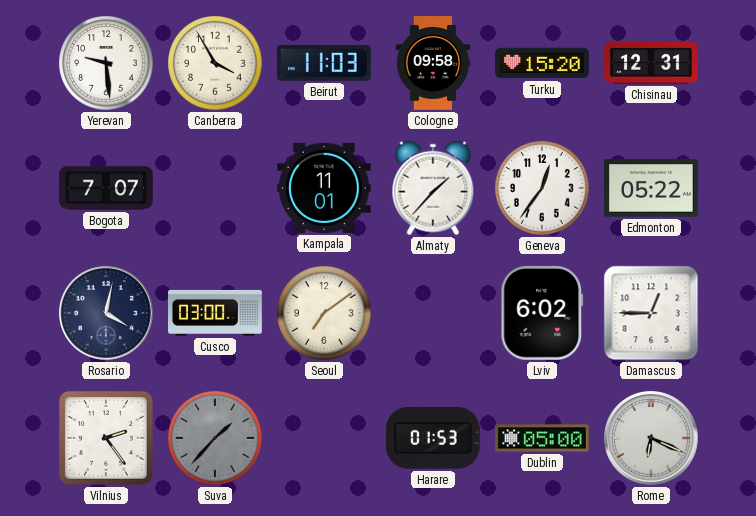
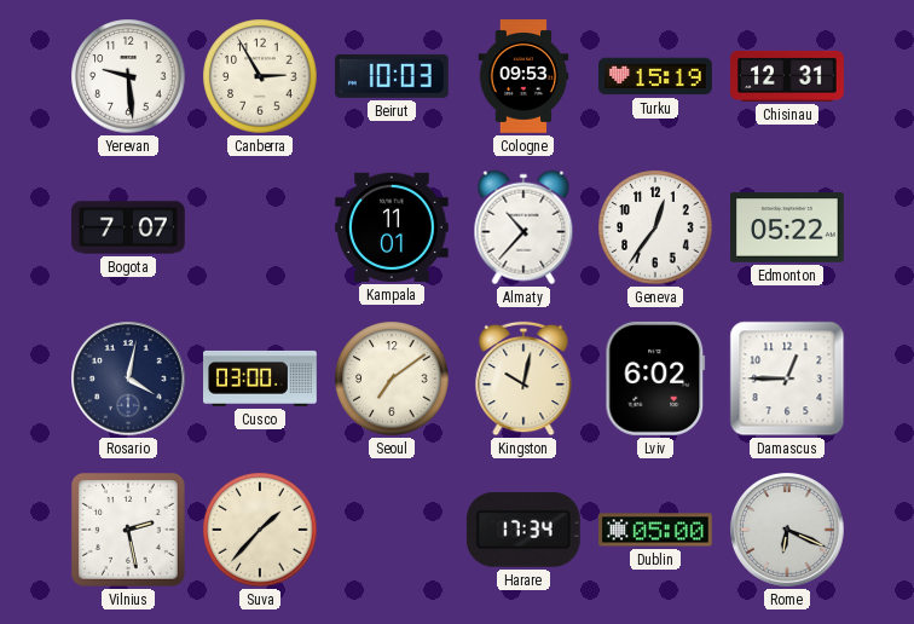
Canberra: 3:55 -> 2:55 (260, 76)
Beirut: 11:03 -> 10:03 (392, 76)
Cologne: 09:58 -> 09:53 (523, 76)
Turku: 15:20 -> 15:19 (656, 76)
Almaty: 1:37 -> 10:37 (523, 227)
Kingston: none -> 10:02 (523, 379)
Vilnius: 2:24 -> 2:28 (128, 530)
Suva dial: grey -> cream (260, 530)
Harare: 01:53 -> 17:34 (523, 530)
